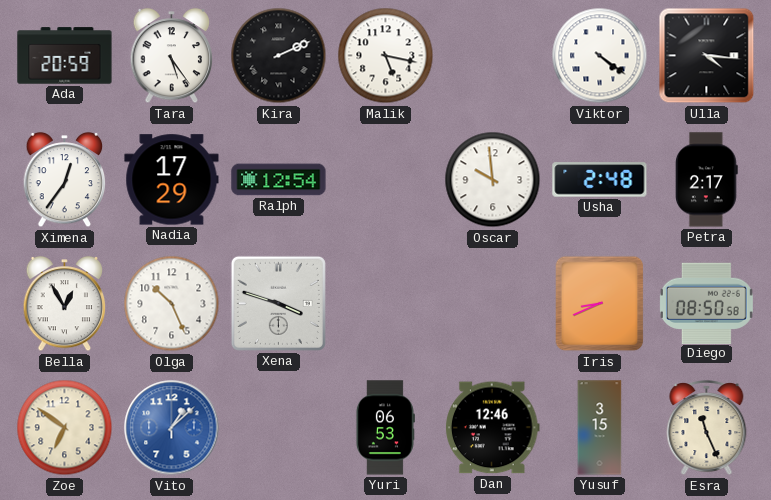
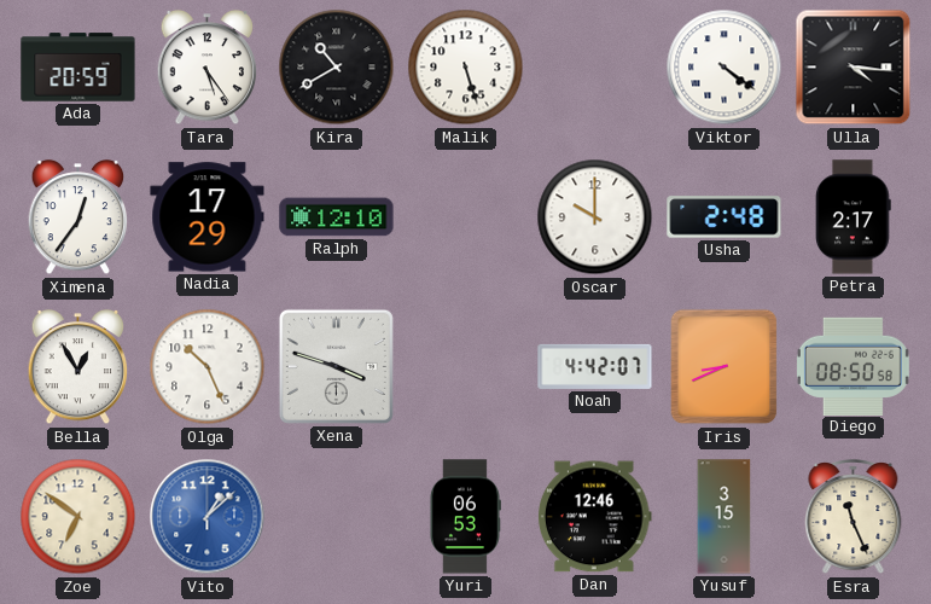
Kira: 2:11 -> 10:40 (337, 68)
Malik: 5:17 -> 5:27 (466, 68)
Ralph: 12:54 -> 12:10 (337, 217)
Oscar: 9:59 -> 10:00 (595, 217)
Noah: none -> 4:42 (595, 366)
